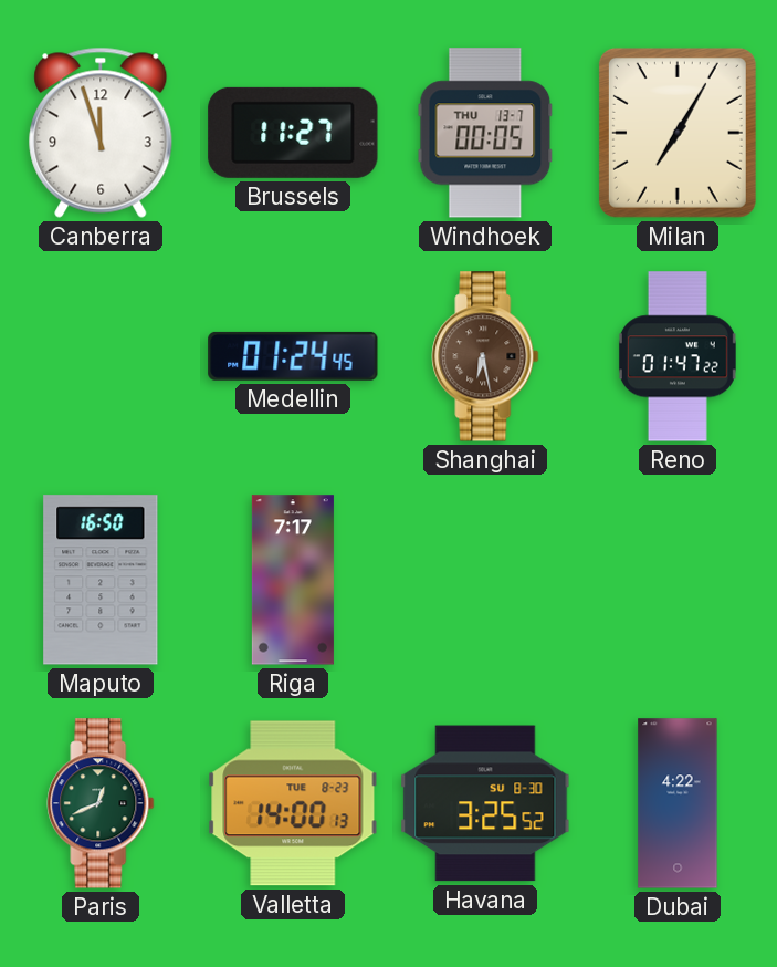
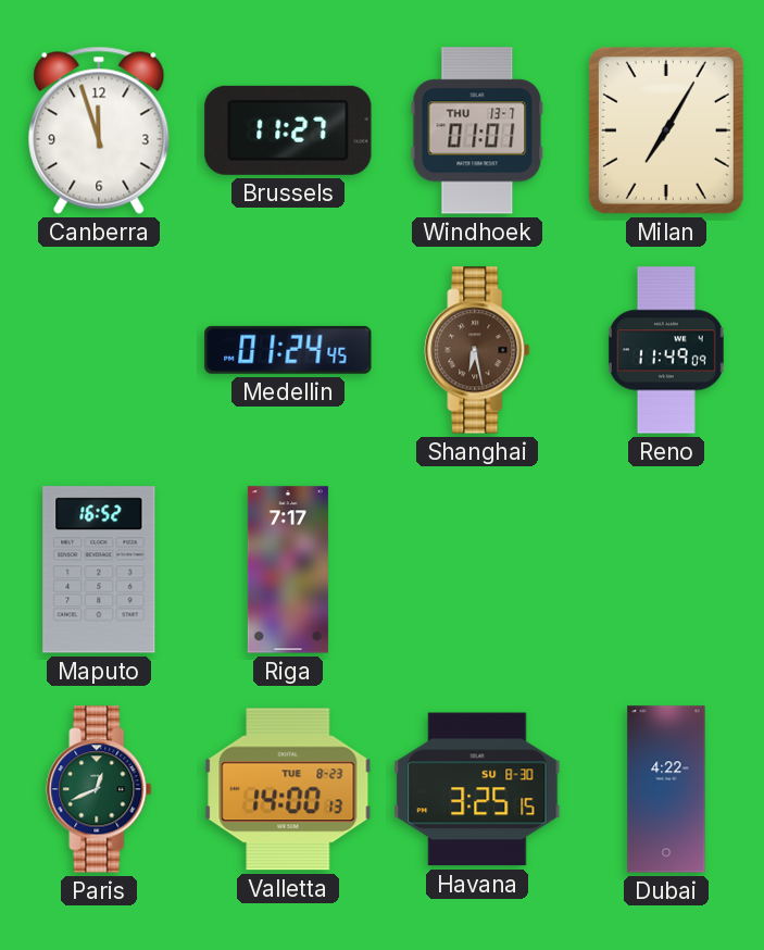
Windhoek: 00:05 -> 01:01 (477, 130)
Reno: 01:47 -> 11:49 (666, 350)
Maputo: 16:50 -> 16:52 (99, 570)
Havana: 3:25:52 -> 3:25:15 (477, 789)
